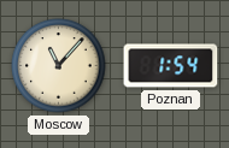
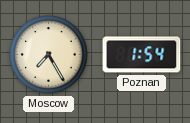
Moscow: 11:07 -> 7:25 (49, 55)
